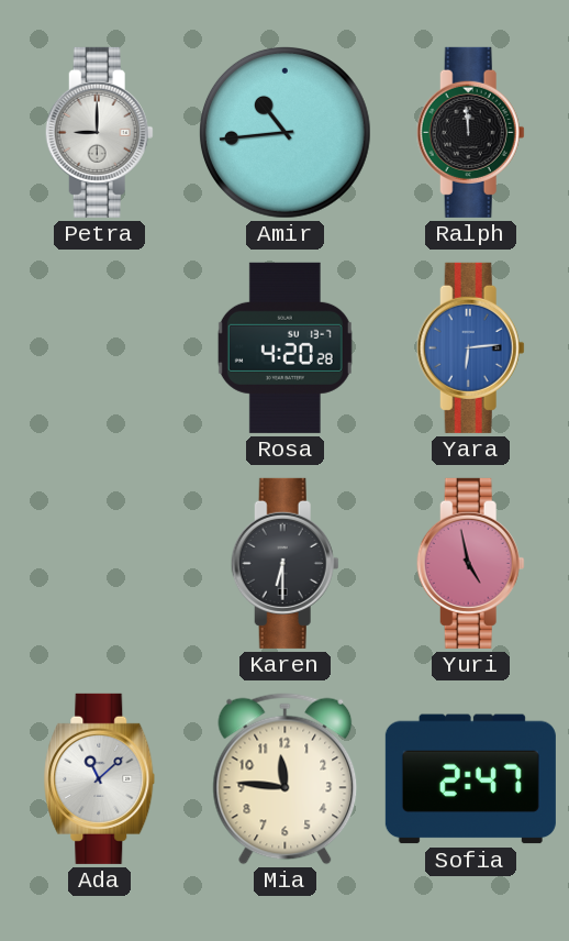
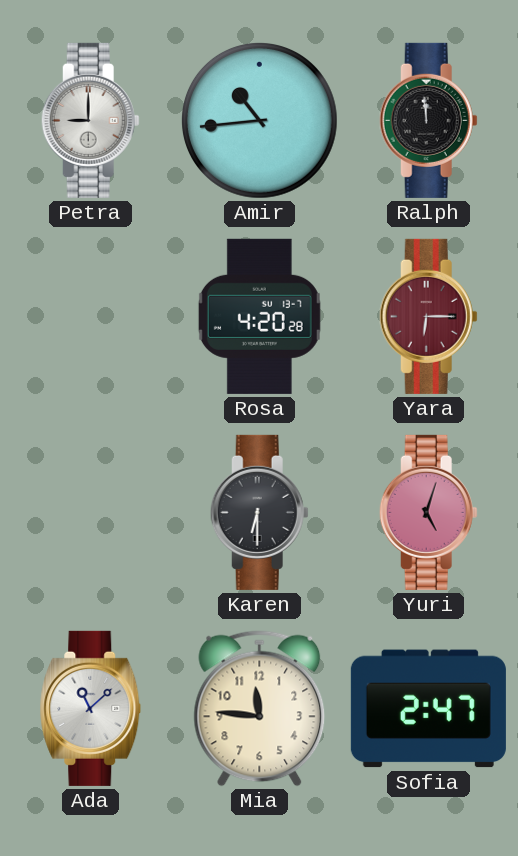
Yara: 6:14 -> 6:15 (428, 316)
Yara dial: blue -> burgundy (428, 316)
Yuri: 4:58 -> 5:03 (428, 512)
